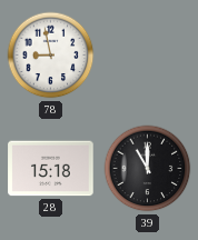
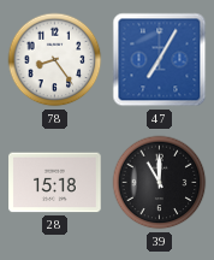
78: 8:58 -> 8:24 (55, 60)
47: none -> 7:05 (160, 60)
